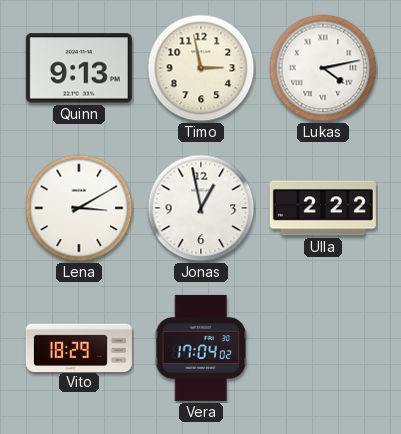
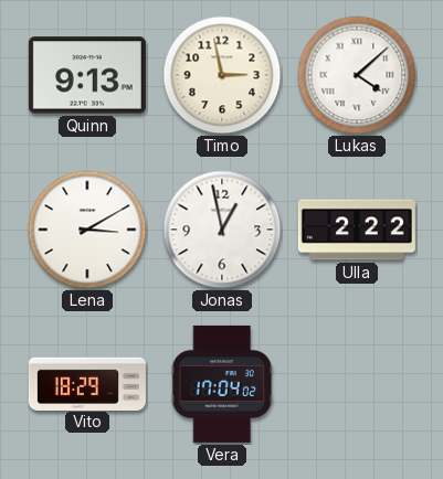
Lukas: 4:13 -> 4:08 (357, 75)
